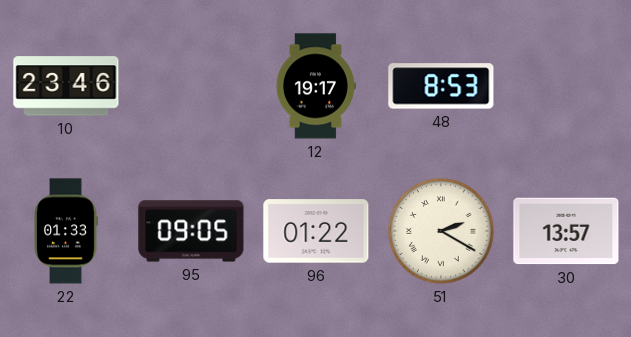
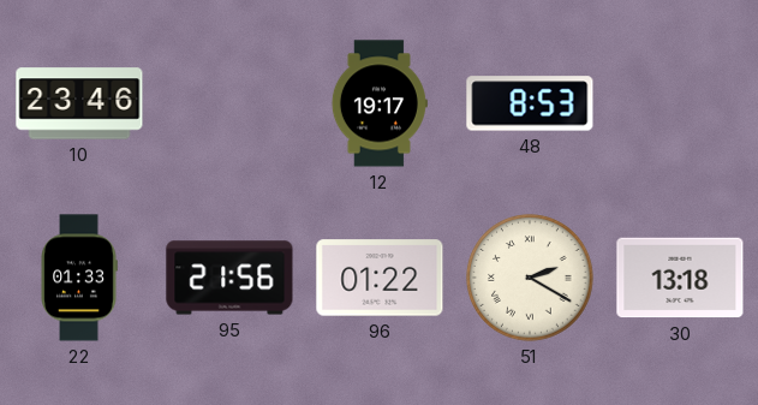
95: 09:05 -> 21:56 (229, 278)
30: 13:57 -> 13:18 (680, 278)
